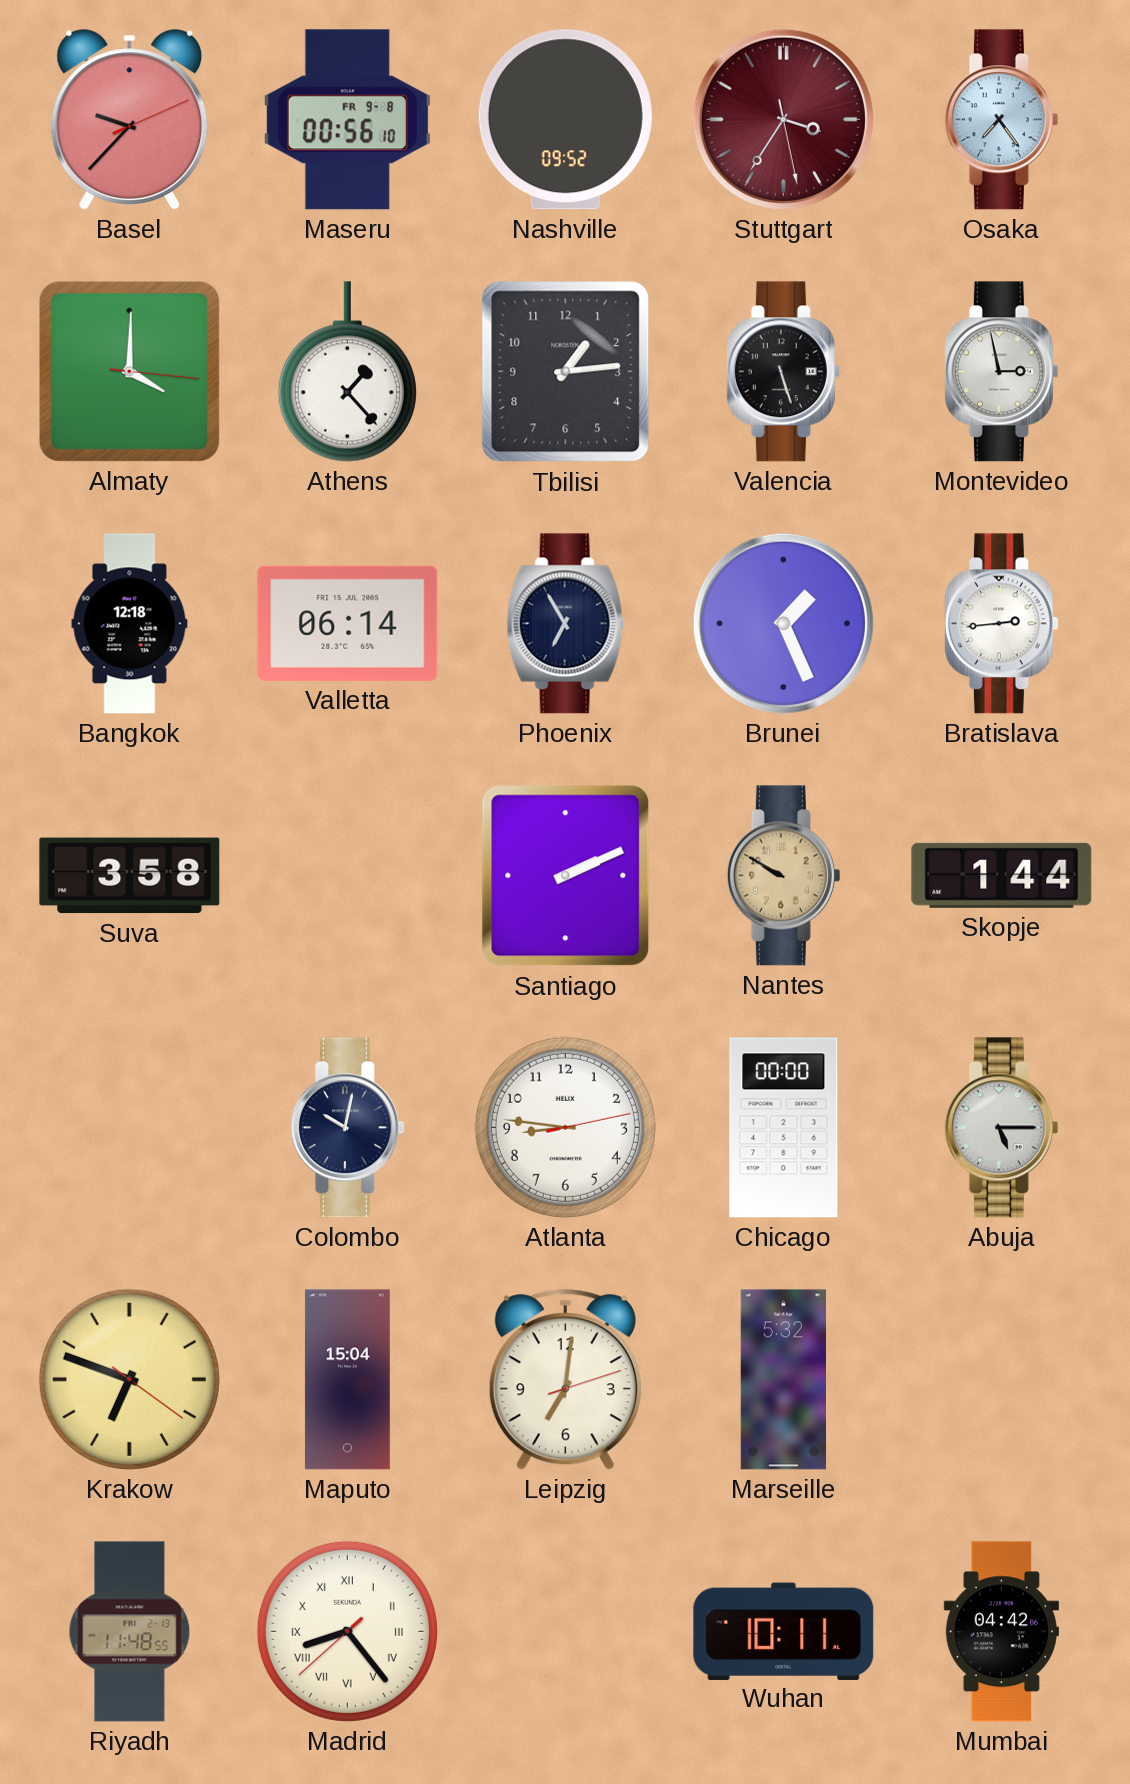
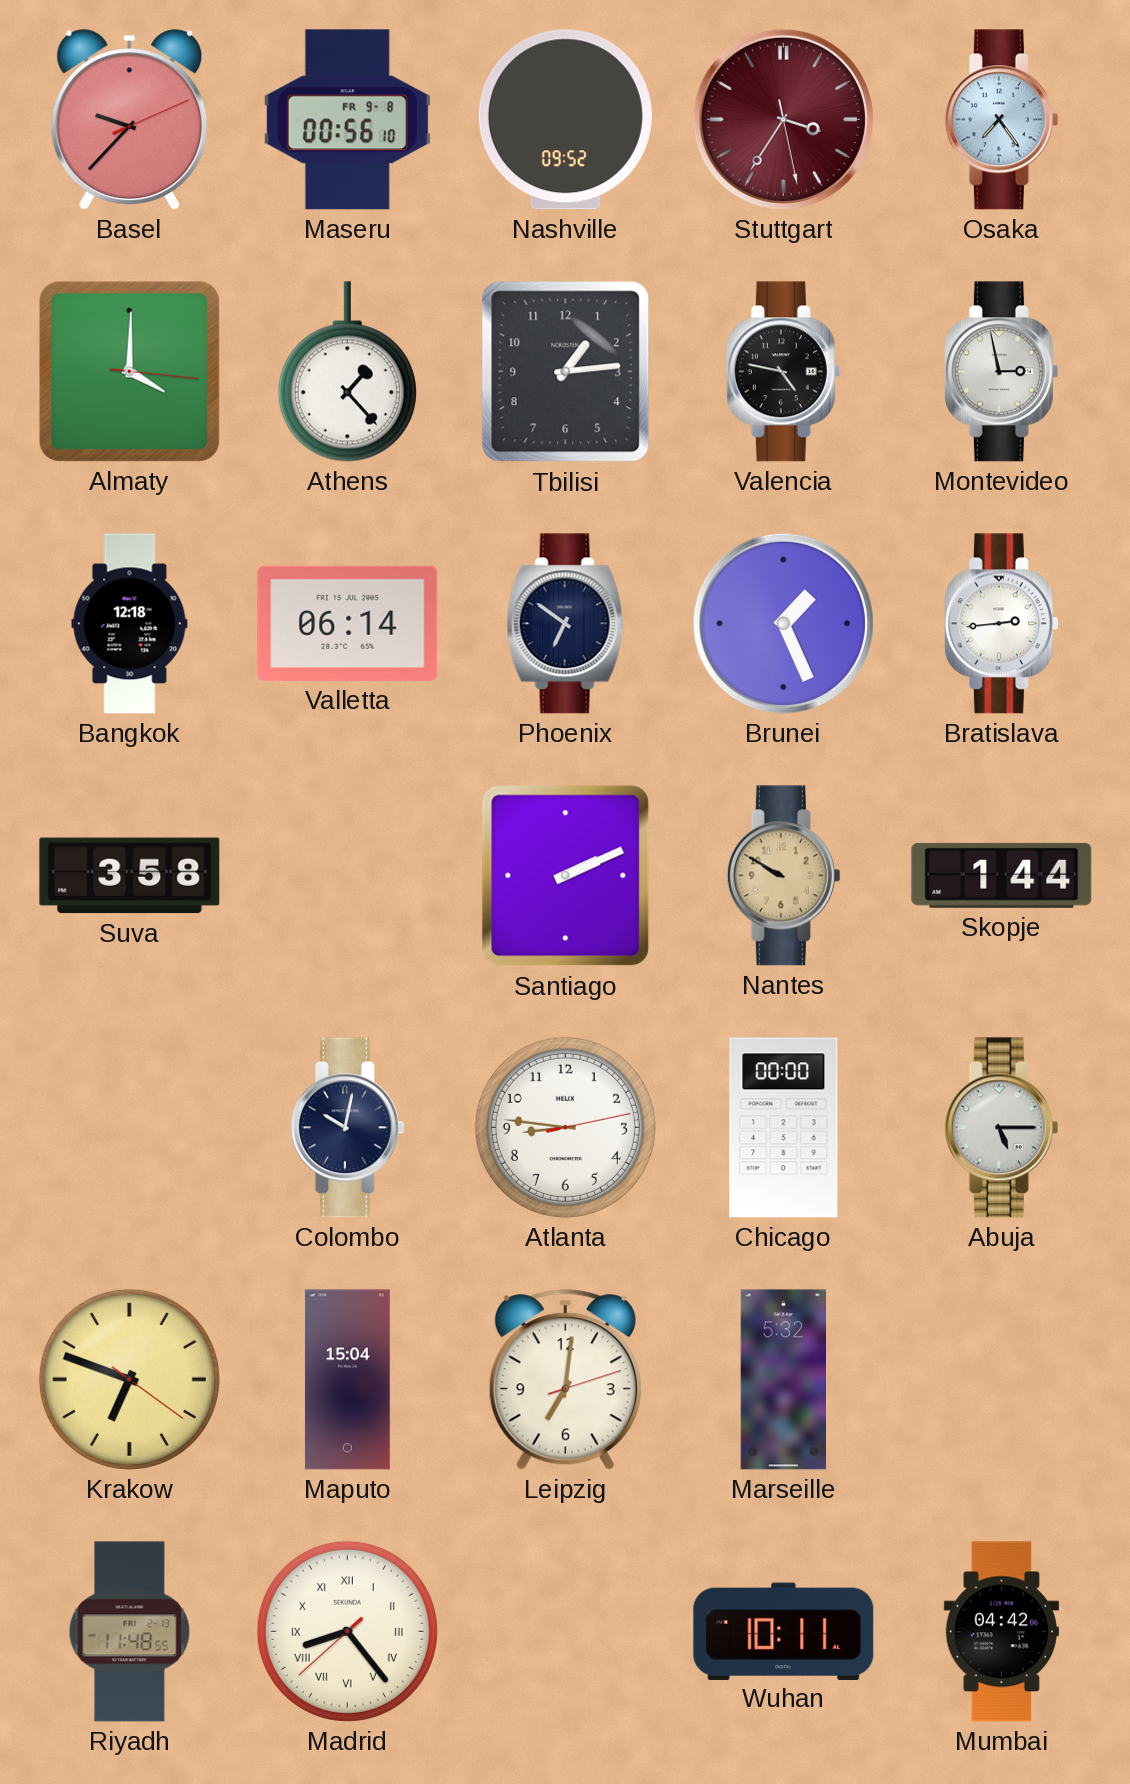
Valencia: 5:27 -> 4:47 (783, 372)
Phoenix: 6:55 -> 6:51 (566, 624)
